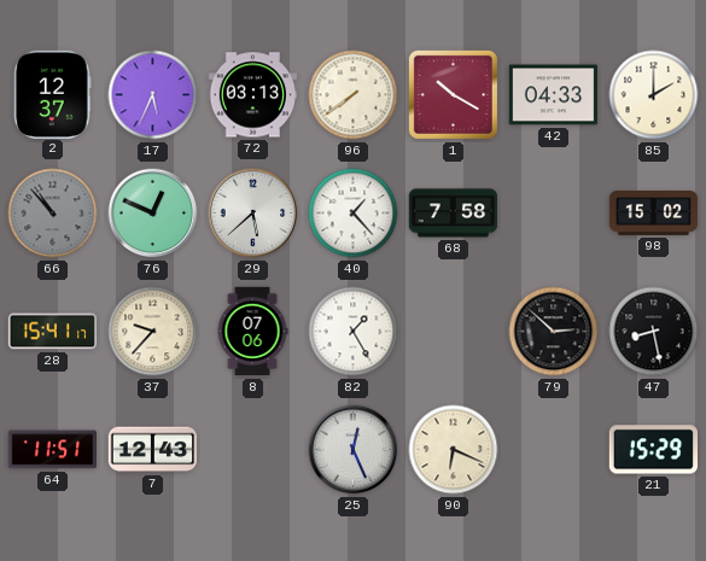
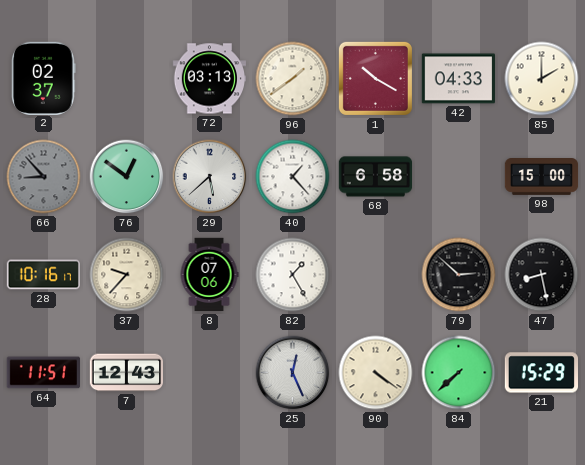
2: 12:37 -> 02:37 (44, 78)
17: 5:34 -> none (153, 95)
96: 7:39 -> 1:39 (293, 79)
66: 10:53 -> 8:53 (44, 177)
76: 12:49 -> 12:51 (127, 177)
68: 7:58 -> 6:58 (376, 177)
98: 15:02 -> 15:00 (542, 177)
28: 15:41 -> 10:16 (43, 275)
90: 6:19 -> 4:21 (376, 373)
84: none -> 7:38 (459, 373)
